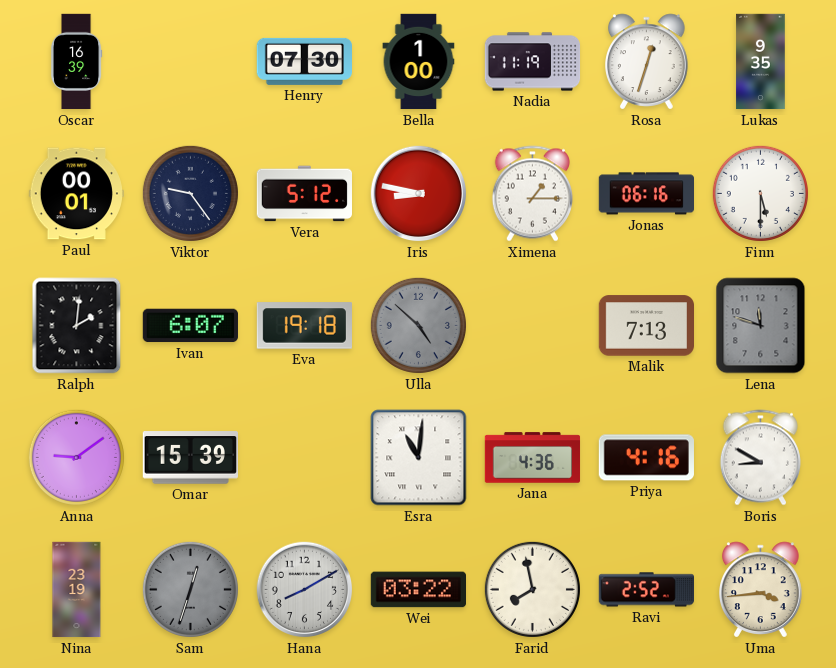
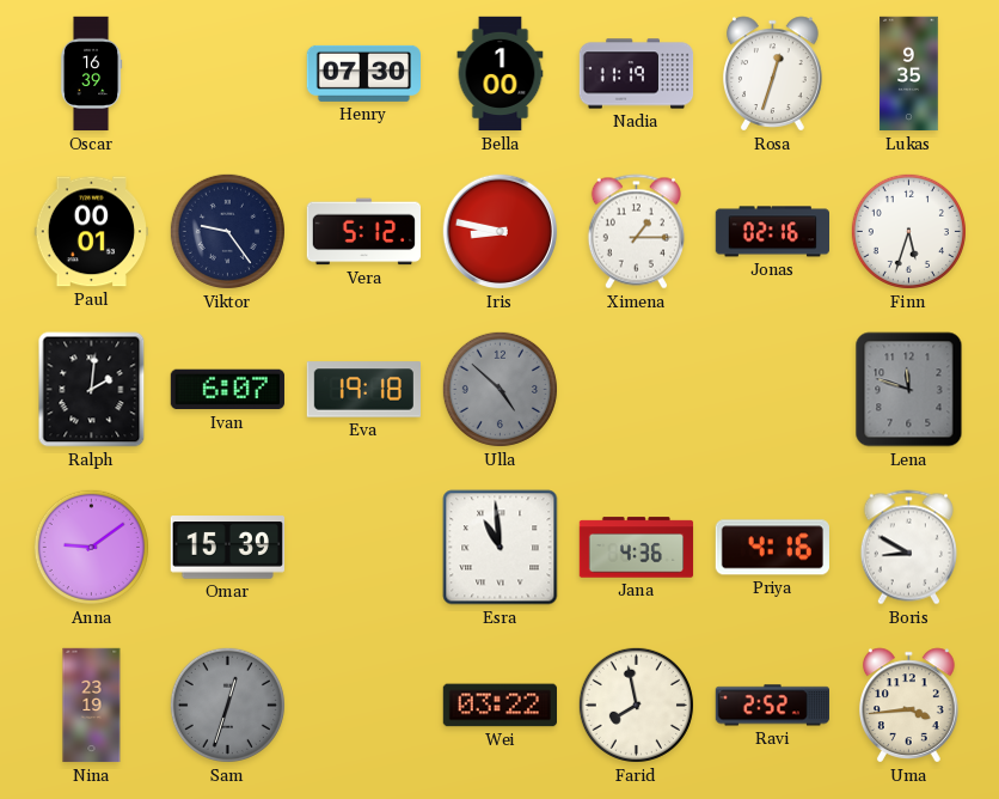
Jonas: 06:16 -> 02:16 (772, 232)
Finn: 5:30 -> 5:33 (908, 231)
Malik: 7:13 -> none (646, 326)
Esra: 11:01 -> 10:59 (501, 548)
Hana: 8:10 -> none (305, 590)
